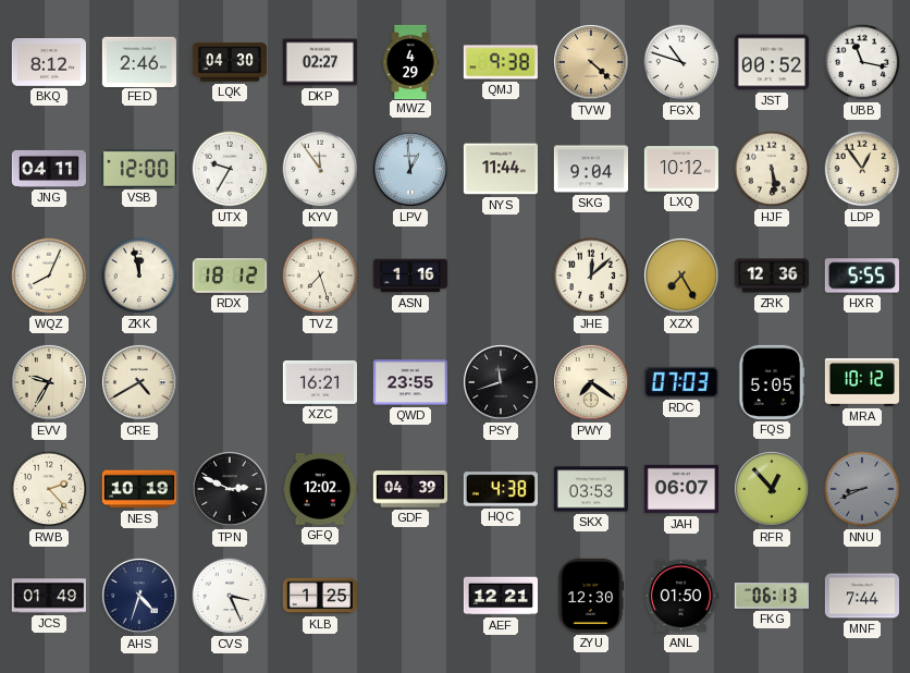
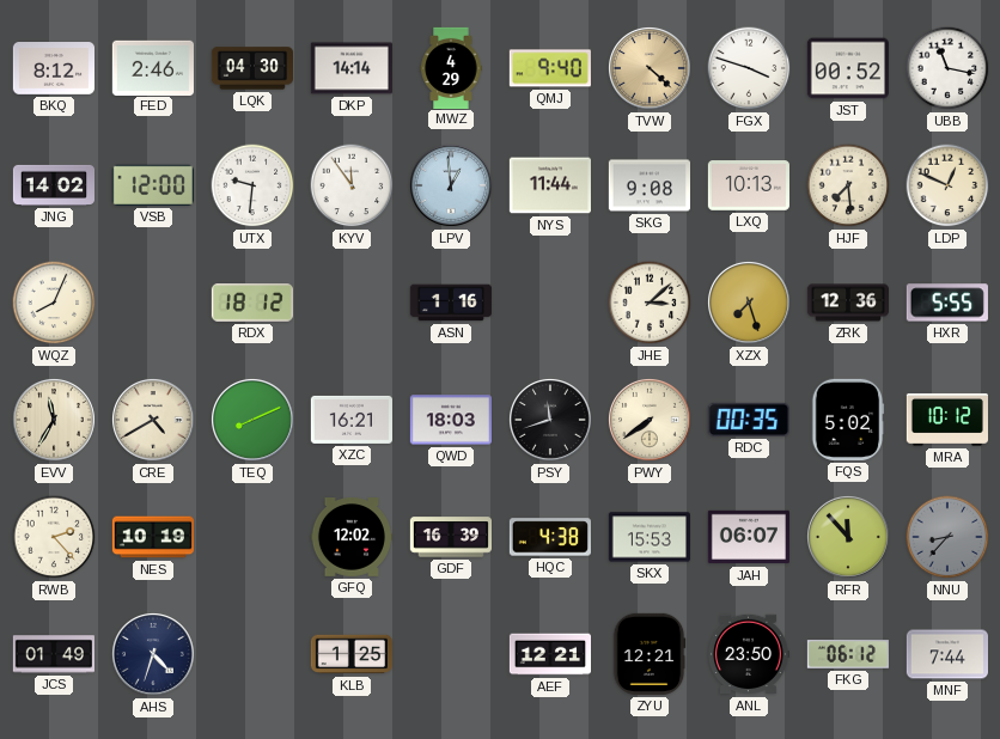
DKP: 02:27 -> 14:14 (350, 68)
QMJ: 9:38 -> 9:40 (550, 68)
FGX: 10:48 -> 3:48 (749, 68)
JNG: 04:11 -> 14:02 (53, 185)
UTX: 9:35 -> 9:31 (252, 185)
SKG: 9:04 -> 9:08 (648, 185)
LXQ: 10:12 -> 10:13 (749, 185)
HJF: 5:29 -> 7:29 (848, 185)
LDP: 12:54 -> 12:49 (947, 185)
ZKK: 11:58 -> none (139, 276)
TVZ: 7:27 -> none (320, 276)
JHE: 12:08 -> 3:08 (650, 303)
XZX: 7:25 -> 7:27 (749, 303)
EVV: 9:35 -> 11:35 (54, 420)
TEQ: none -> 8:11 (252, 420)
QWD: 23:55 -> 18:03 (451, 420)
PWY: 7:21 -> 7:39 (650, 420)
RDC: 07:03 -> 00:35 (749, 420)
FQS: 5:05 -> 5:02 (848, 420)
TPN: 2:49 -> none (230, 489)
GDF: 04:39 -> 16:39 (450, 537)
SKX: 03:53 -> 15:53 (650, 537)
RFR: 12:53 -> 11:53 (848, 537)
NNU: 8:41 -> 8:37 (947, 537)
CVS: 3:26 -> none (230, 596)
ZYU: 12:30 -> 12:21 (650, 654)
ANL: 01:50 -> 23:50 (748, 654)
FKG: 06:13 -> 06:12 (847, 654)
